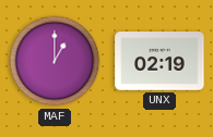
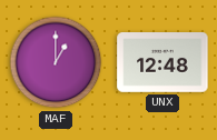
UNX: 02:19 -> 12:48 (162, 63)
